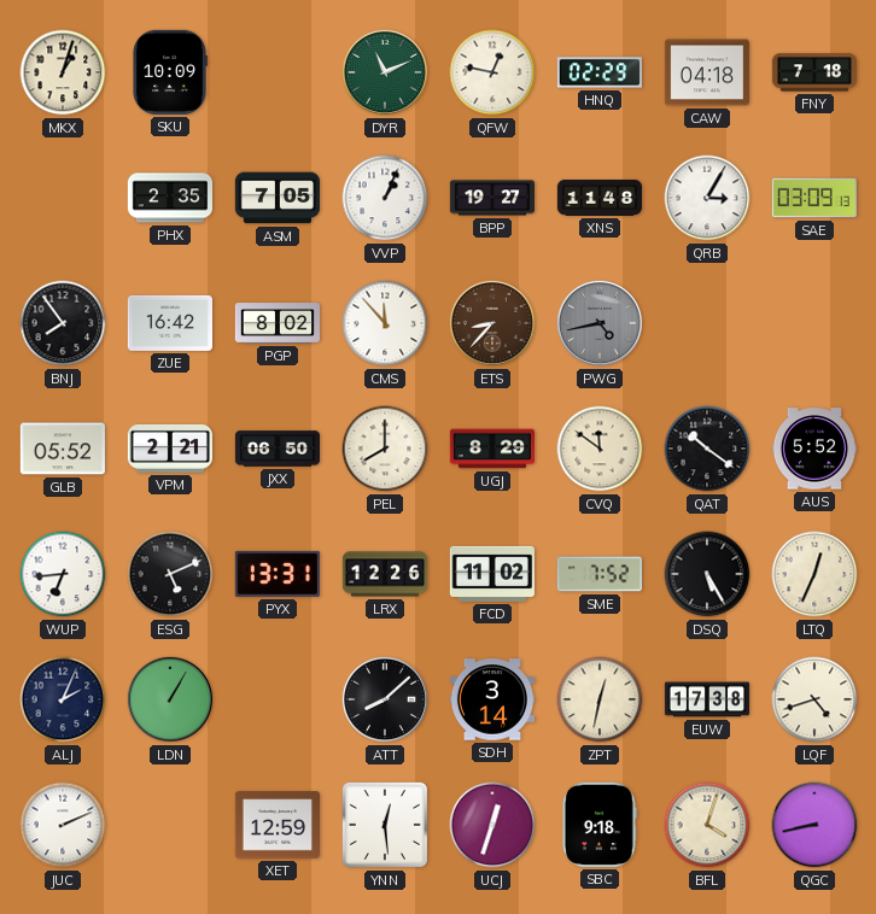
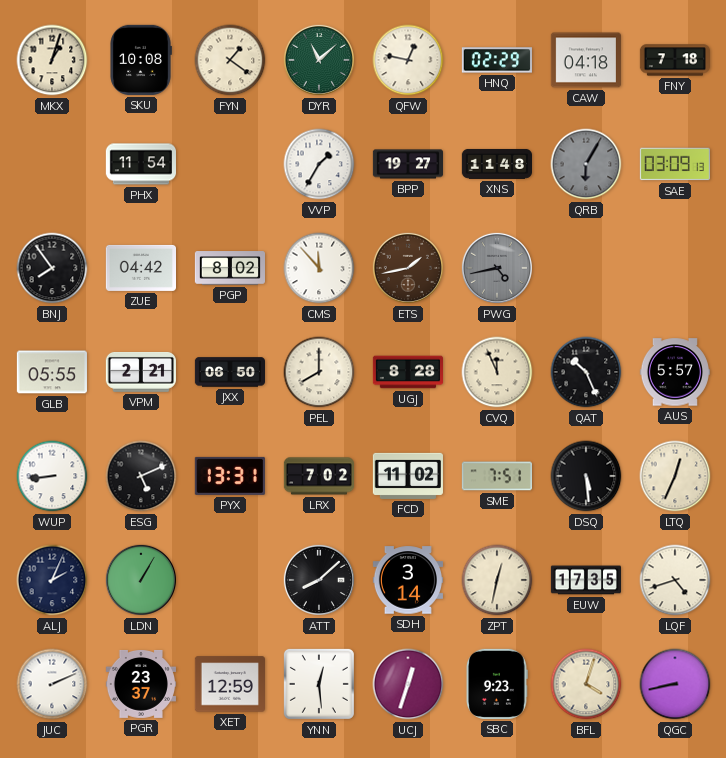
SKU: 10:09 -> 10:08 (141, 60)
FYN: none -> 1:21 (230, 60)
DYR: 11:11 -> 11:08 (319, 60)
PHX: 2:35 -> 11:54 (140, 164)
ASM: 7:05 -> none (278, 198)
VVP: 1:04 -> 1:35 (319, 164)
QRB: 3:05 -> 6:05 (586, 164)
QRB dial: white -> grey (586, 164)
ZUE: 16:42 -> 04:42 (140, 268)
ETS: 8:37 -> 1:43 (408, 268)
GLB: 05:52 -> 05:55 (52, 372)
UGJ: 8:29 -> 8:28 (407, 372)
CVQ: 11:51 -> 11:56 (497, 372)
QAT: 10:21 -> 10:26 (586, 372)
AUS: 5:52 -> 5:57 (674, 372)
WUP: 6:44 -> 8:44 (52, 476)
LRX: 12:26 -> 7:02 (318, 476)
SME: 7:52 -> 7:51 (496, 476)
DSQ: 5:25 -> 5:29 (586, 476)
EUW: 17:38 -> 17:35 (585, 580)
PGR: none -> 23:37 (140, 684)
SBC: 9:18 -> 9:23 (496, 684)
